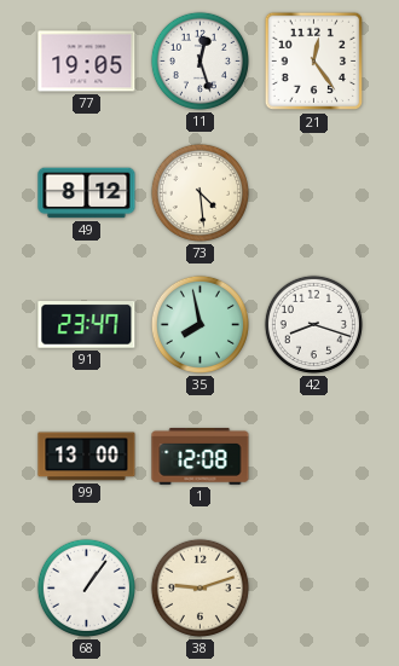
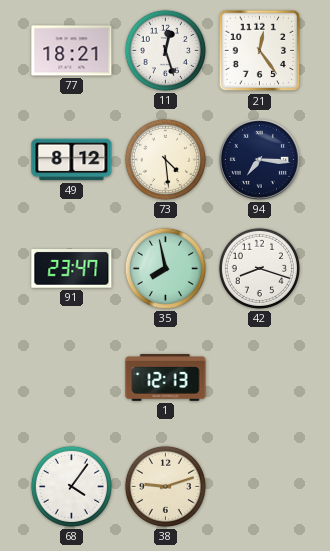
77: 19:05 -> 18:21 (72, 51)
94: none -> 7:16 (259, 159)
99: 13:00 -> none (87, 457)
1: 12:08 -> 12:13 (166, 378)
68: 1:06 -> 4:06 (71, 486)
